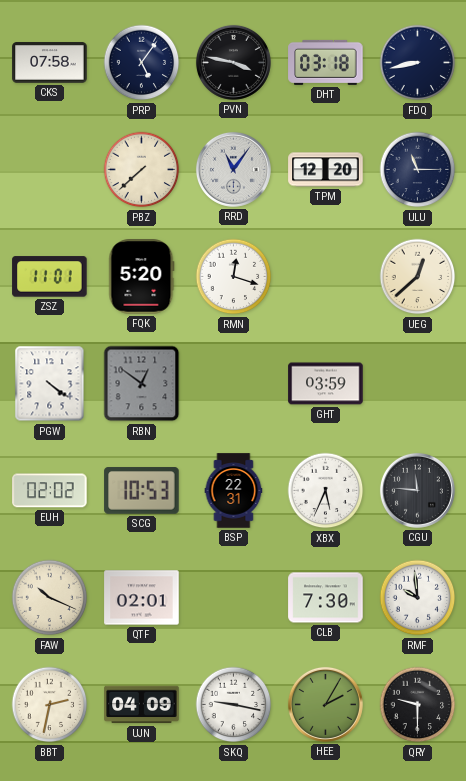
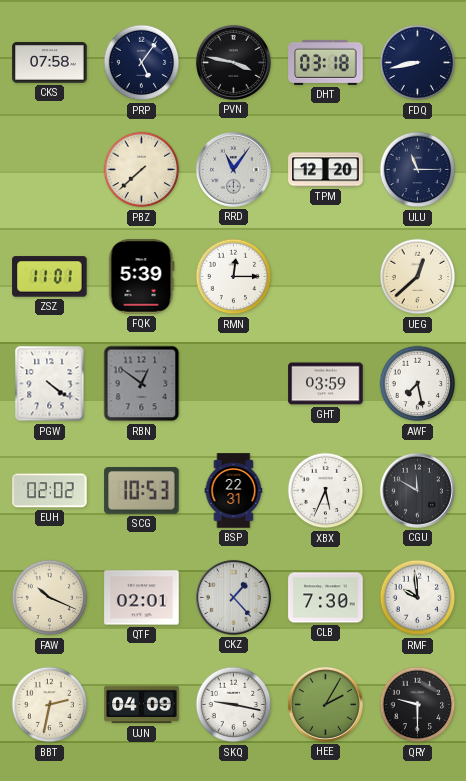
FQK: 5:20 -> 5:39 (142, 277)
RMN: 12:18 -> 12:15 (234, 277)
AWF: none -> 7:28 (418, 384)
CGU: 11:46 -> 11:50 (417, 490)
CKZ: none -> 1:23 (233, 597)
